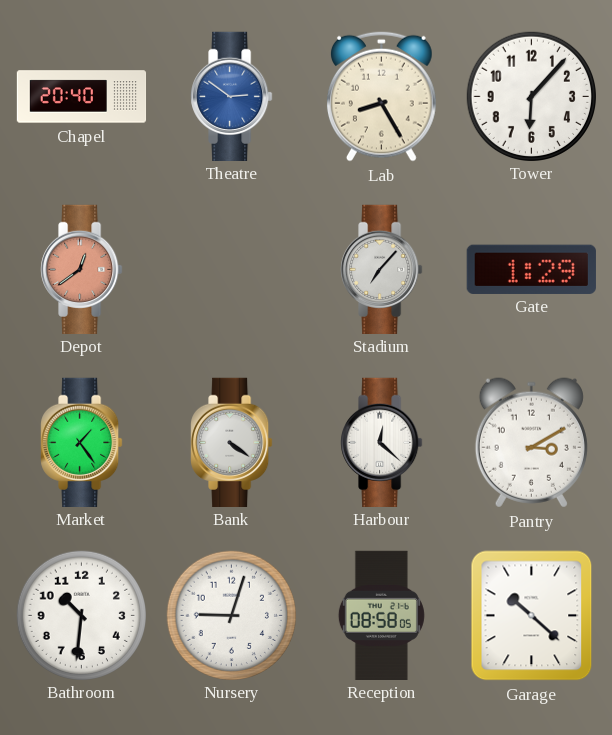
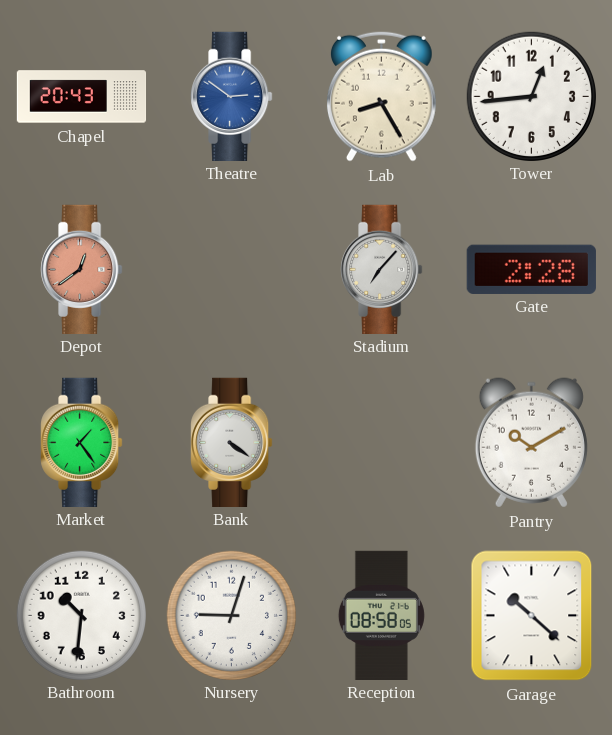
Chapel: 20:40 -> 20:43 (82, 97)
Tower: 6:07 -> 12:44 (531, 96)
Gate: 1:29 -> 2:28 (531, 269)
Harbour: 12:22 -> none (382, 442)
Pantry: 3:10 -> 10:10 (531, 443)
